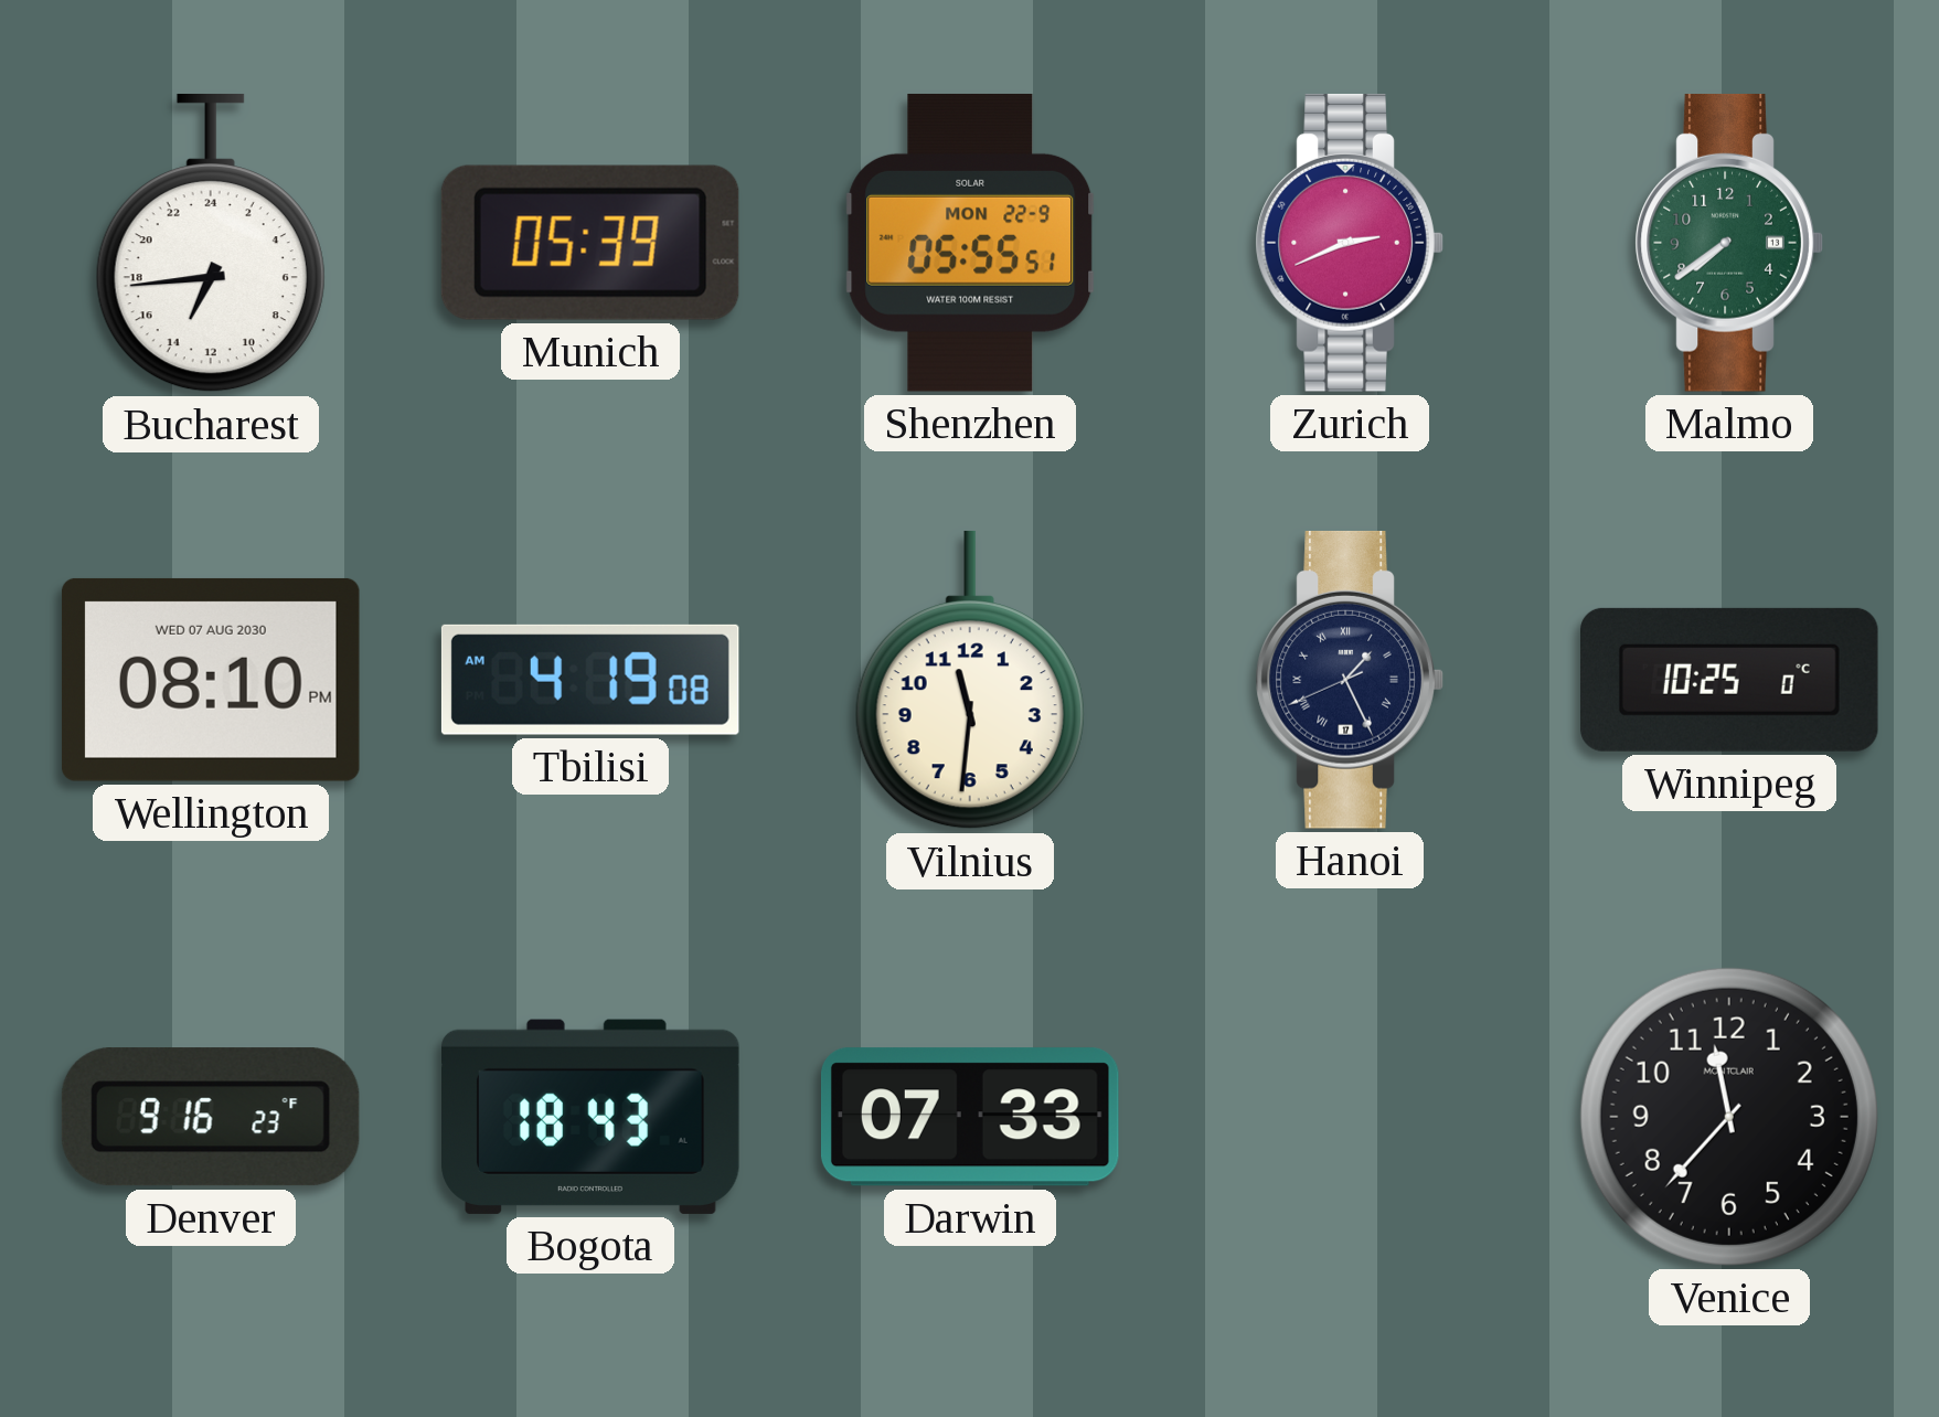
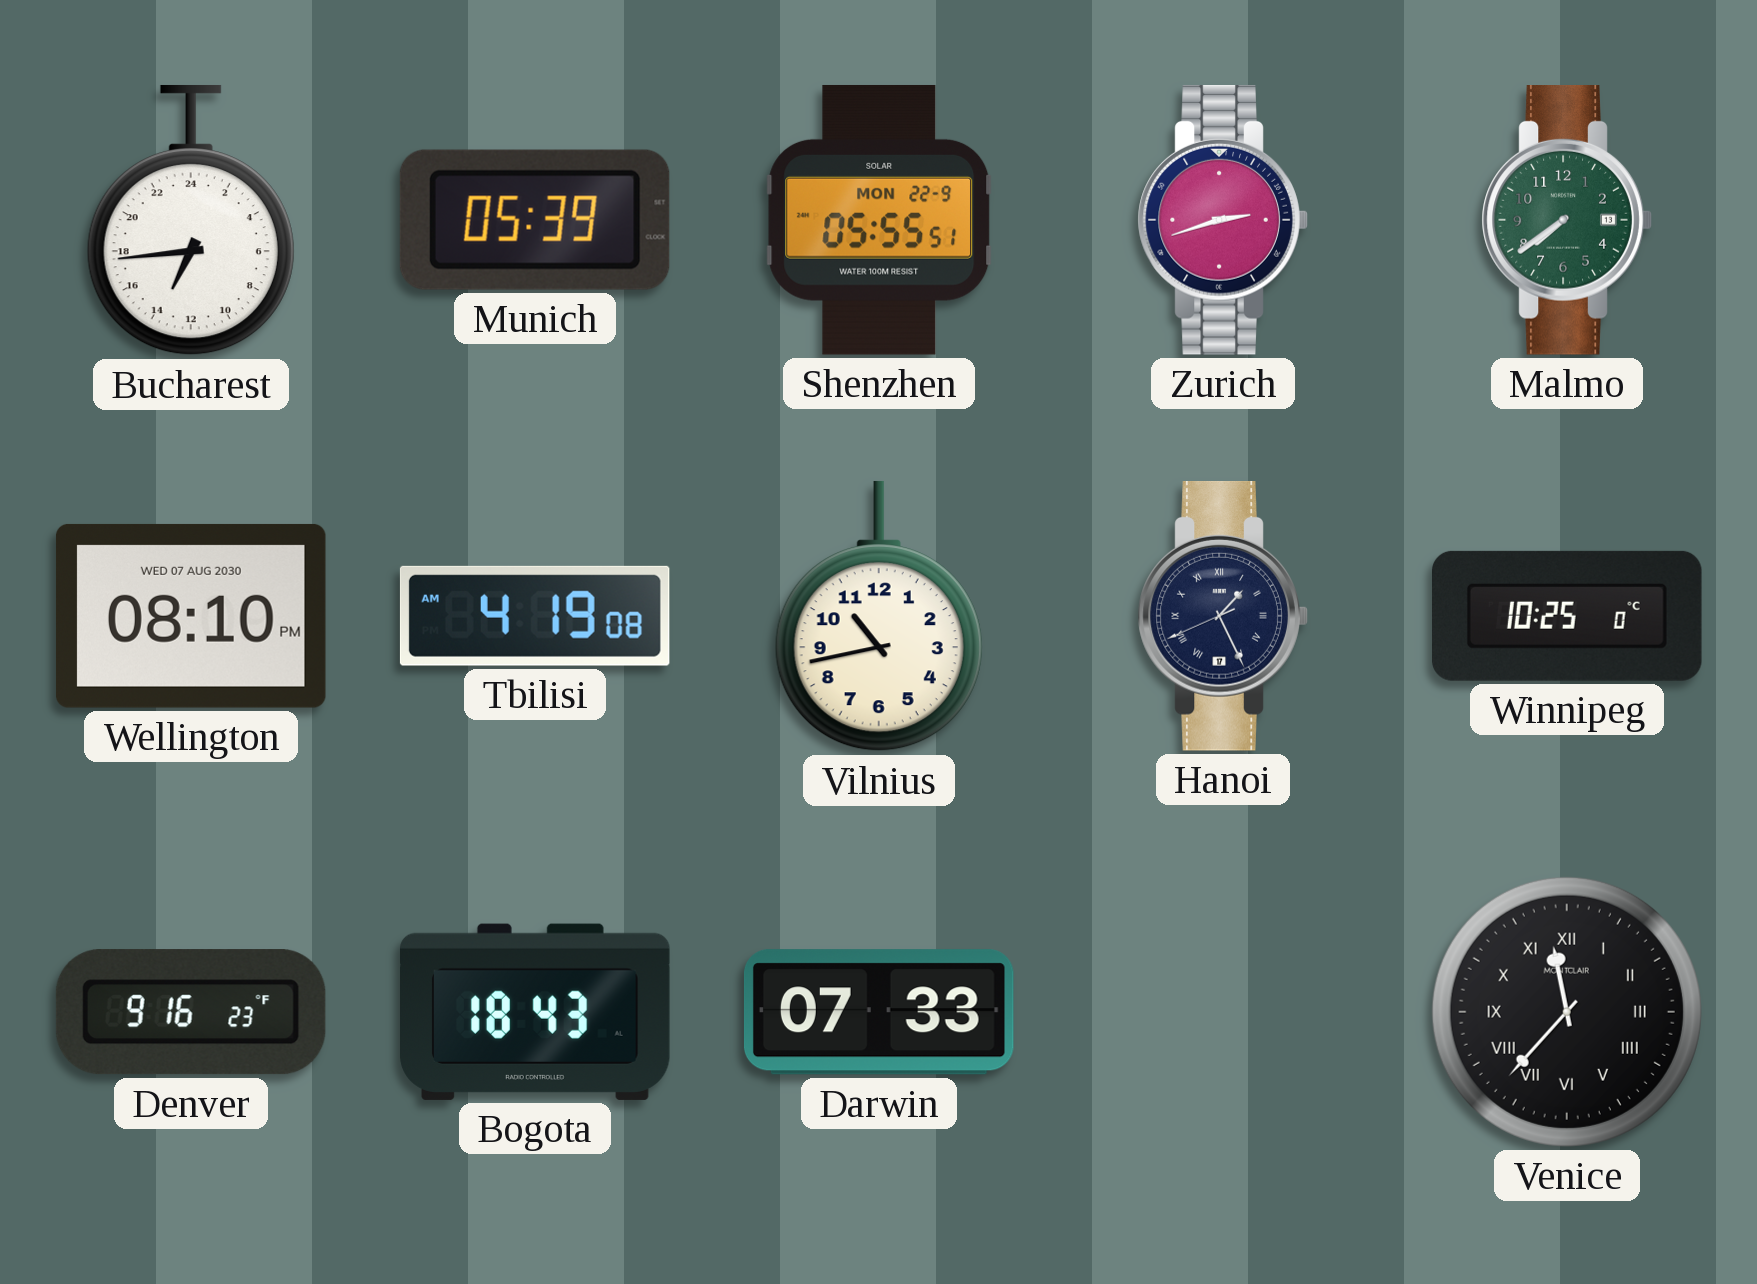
Zurich: 2:41 -> 2:42 (1223, 221)
Vilnius: 11:31 -> 10:43 (879, 616)
Venice numerals: Arabic -> Roman (1567, 1012)
